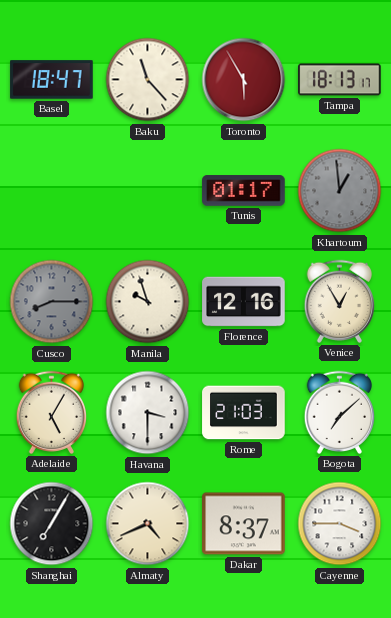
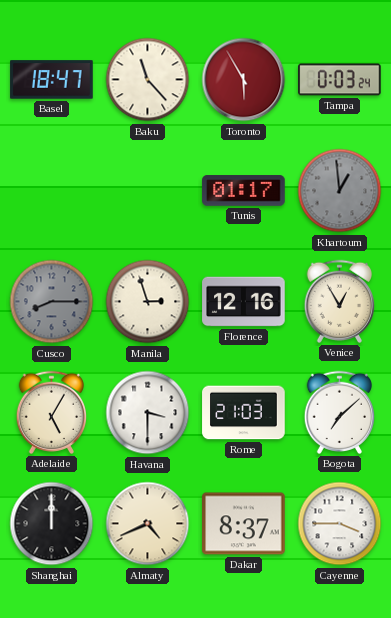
Tampa: 18:13 -> 0:03 (340, 80)
Manila: 9:57 -> 2:57 (148, 302)
Shanghai: 7:05 -> 12:00 (52, 524)
